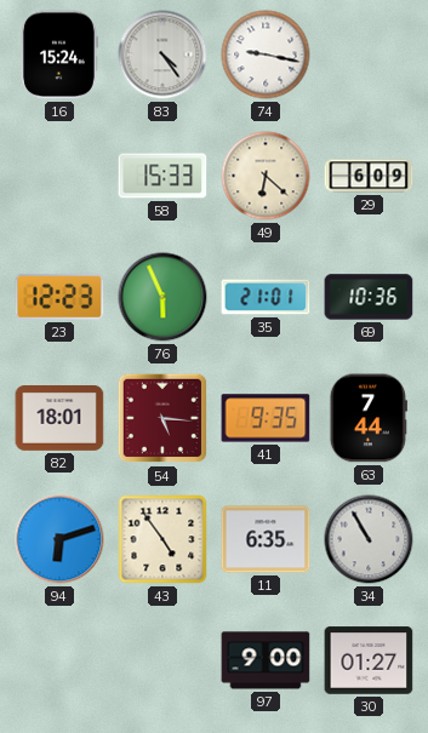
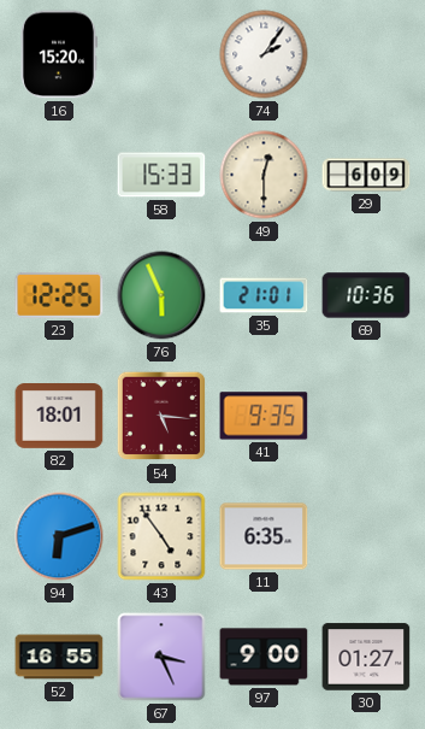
16: 15:24 -> 15:20 (59, 54)
83: 4:24 -> none (162, 55)
74: 9:17 -> 2:06 (264, 54)
49: 6:22 -> 12:30 (264, 175)
23: 12:23 -> 12:25 (59, 295)
63: 7:44 -> none (369, 418)
34: 10:55 -> none (369, 539)
52: none -> 16:55 (59, 657)
67: none -> 3:26 (161, 657)
